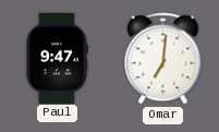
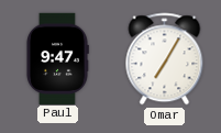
Omar: 7:01 -> 7:05 (165, 59)
